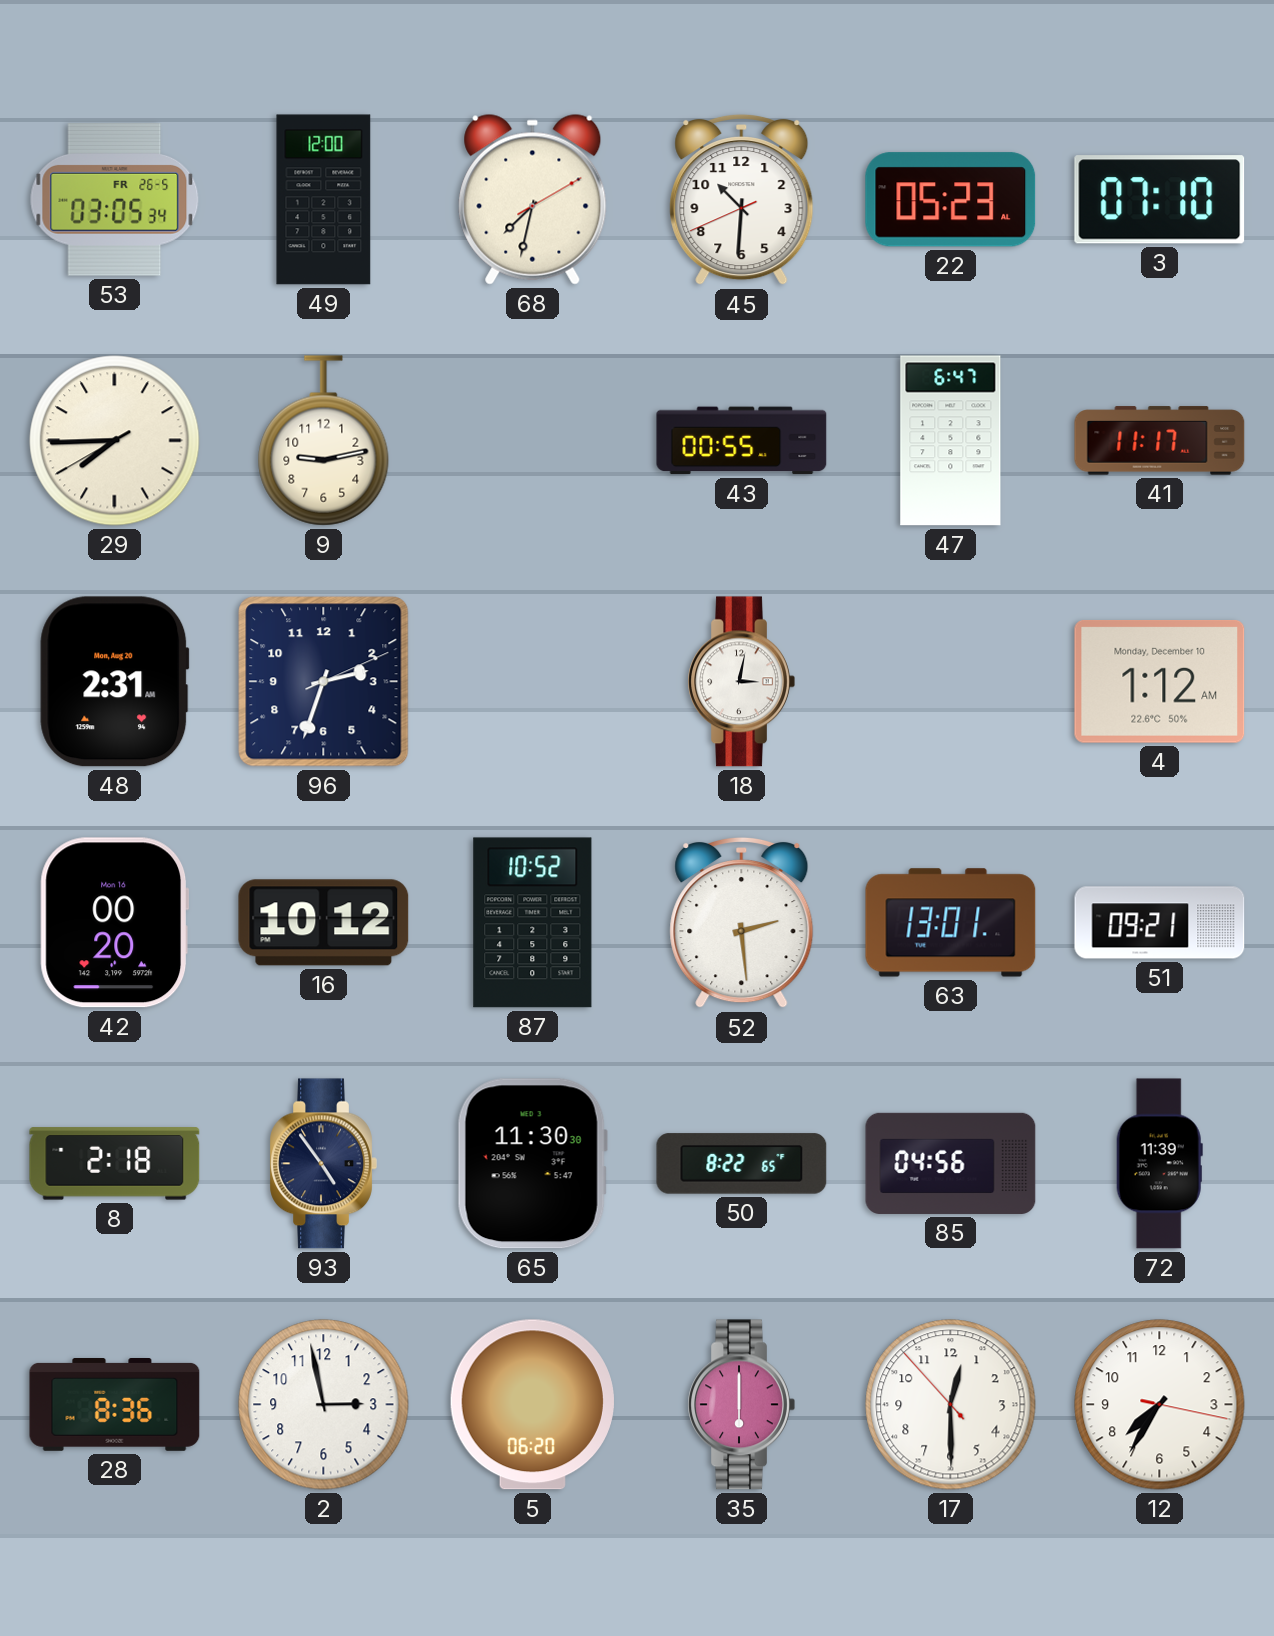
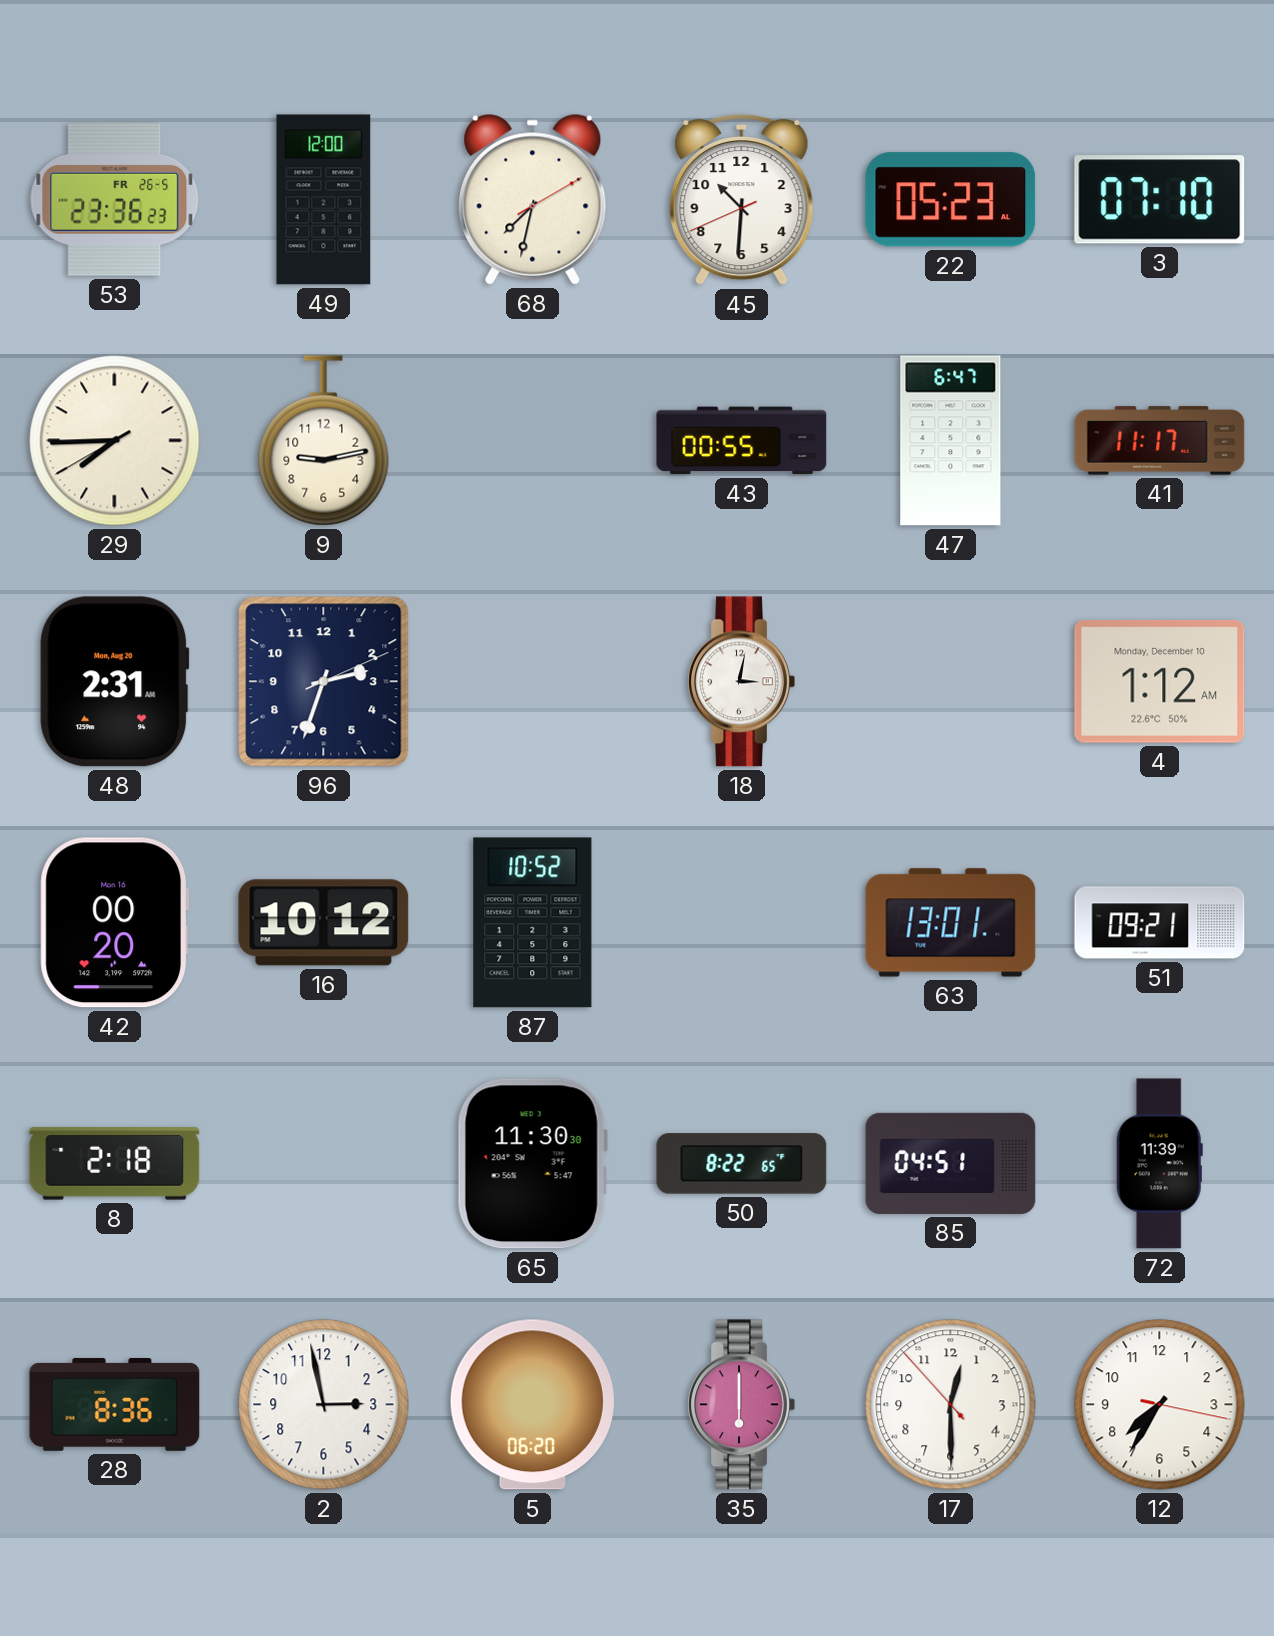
53: 03:05 -> 23:36 (115, 200)
52: 2:29 -> none (742, 923)
93: 4:54 -> none (323, 1164)
85: 04:56 -> 04:51 (951, 1163)
